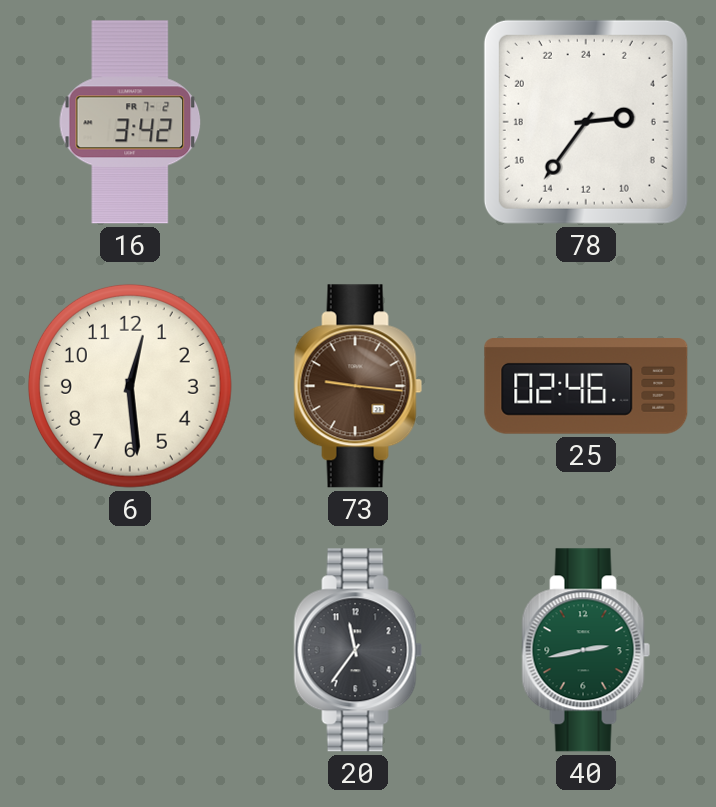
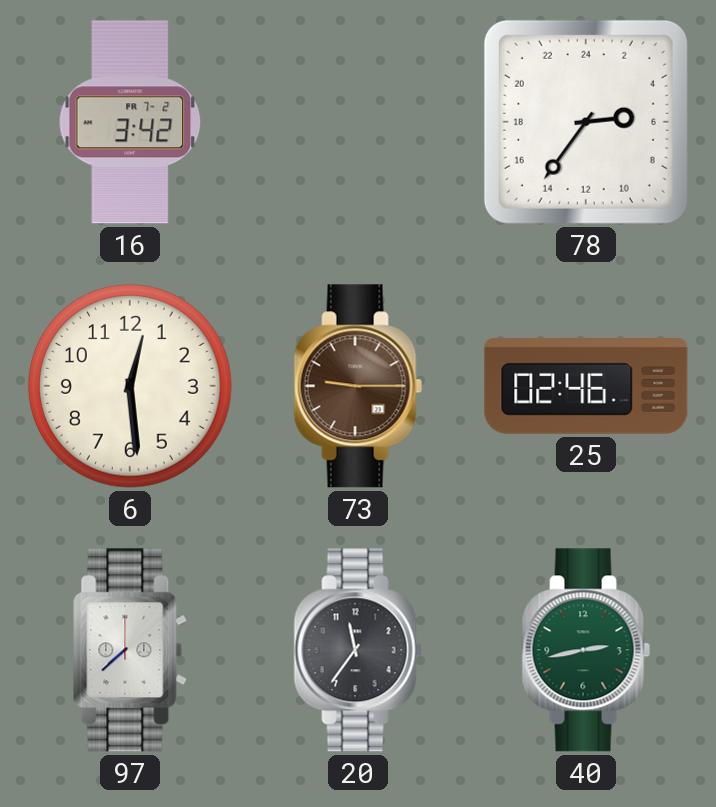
73: 9:16 -> 9:15 (358, 386)
97: none -> 7:38 (130, 650)
